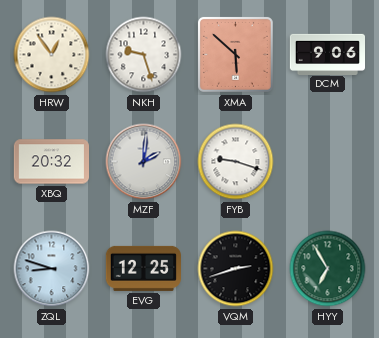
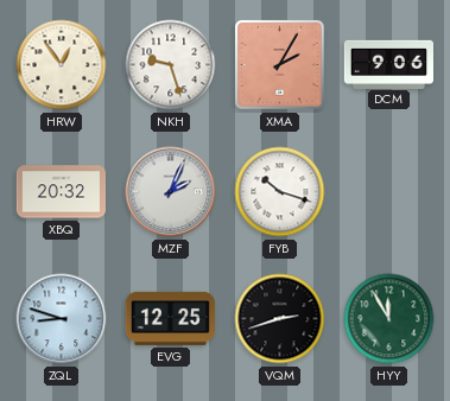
XMA: 5:52 -> 2:05 (279, 64)
MZF: 2:01 -> 2:04 (171, 192)
FYB: 9:18 -> 10:18 (280, 192)
HYY: 6:55 -> 11:55 (389, 319)
